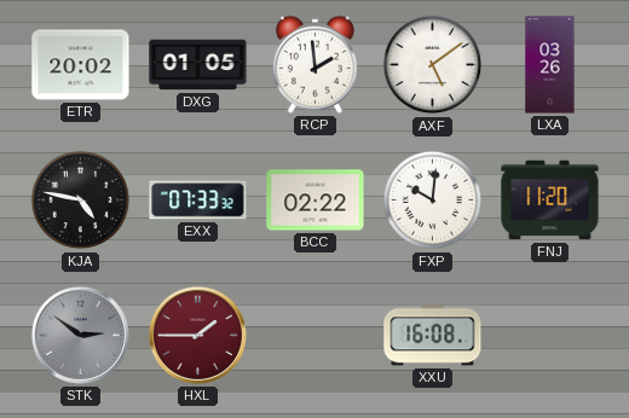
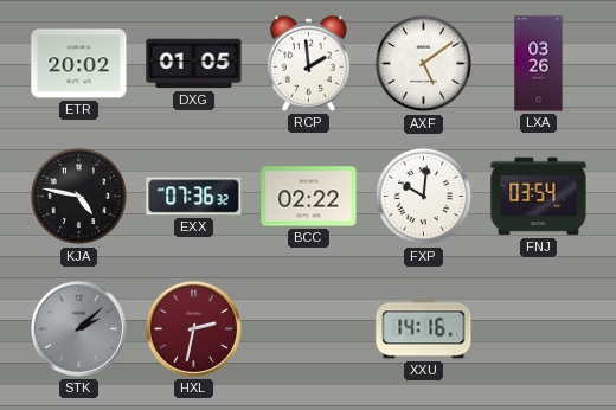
EXX: 07:33 -> 07:36 (194, 197)
FNJ: 11:20 -> 03:54 (539, 197)
STK: 2:51 -> 2:08 (78, 328)
HXL: 1:45 -> 2:32 (193, 328)
XXU: 16:08 -> 14:16 (424, 329)
